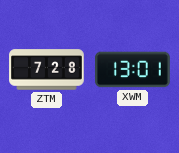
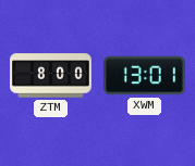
ZTM: 7:28 -> 8:00 (51, 76)
